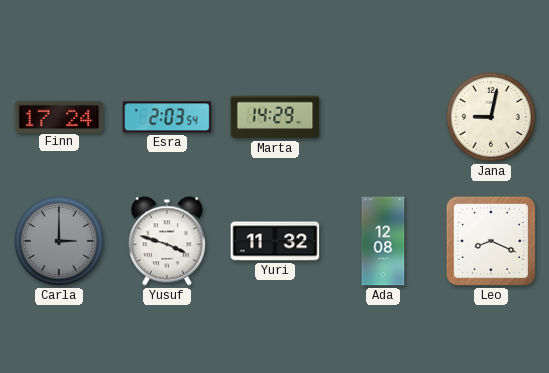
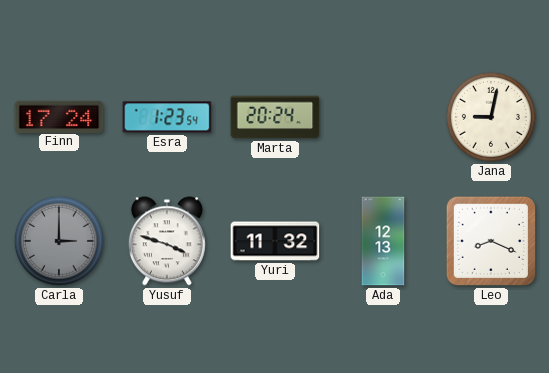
Esra: 2:03 -> 1:23 (167, 117)
Marta: 14:29 -> 20:24 (275, 117)
Ada: 12:08 -> 12:13 (383, 241)
